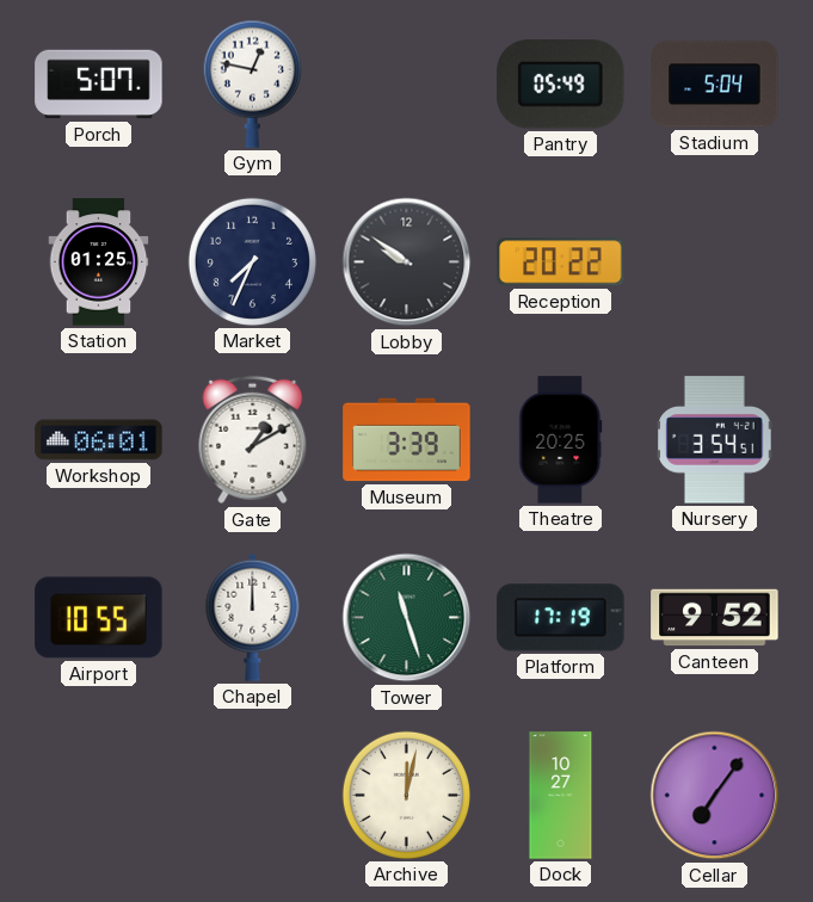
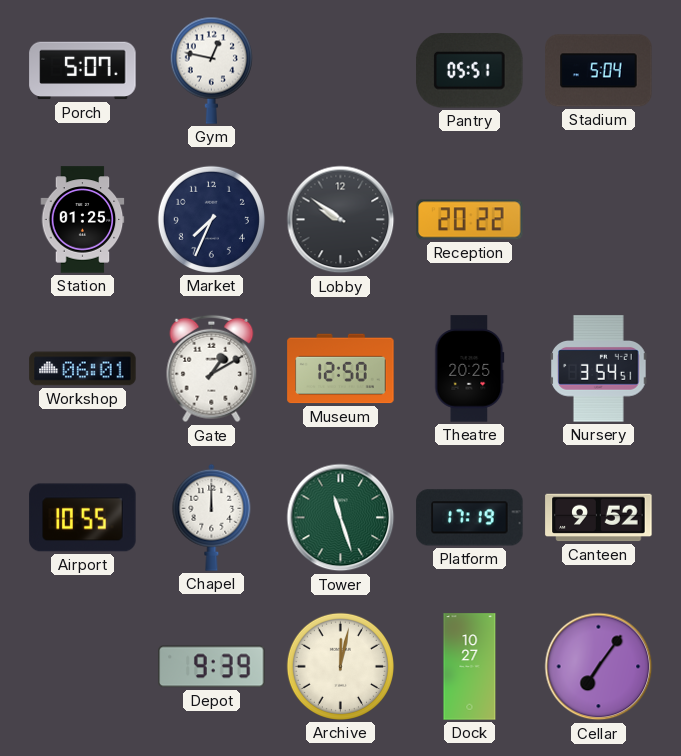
Pantry: 05:49 -> 05:51 (470, 71)
Museum: 3:39 -> 12:50 (341, 369)
Depot: none -> 9:39 (212, 667)
